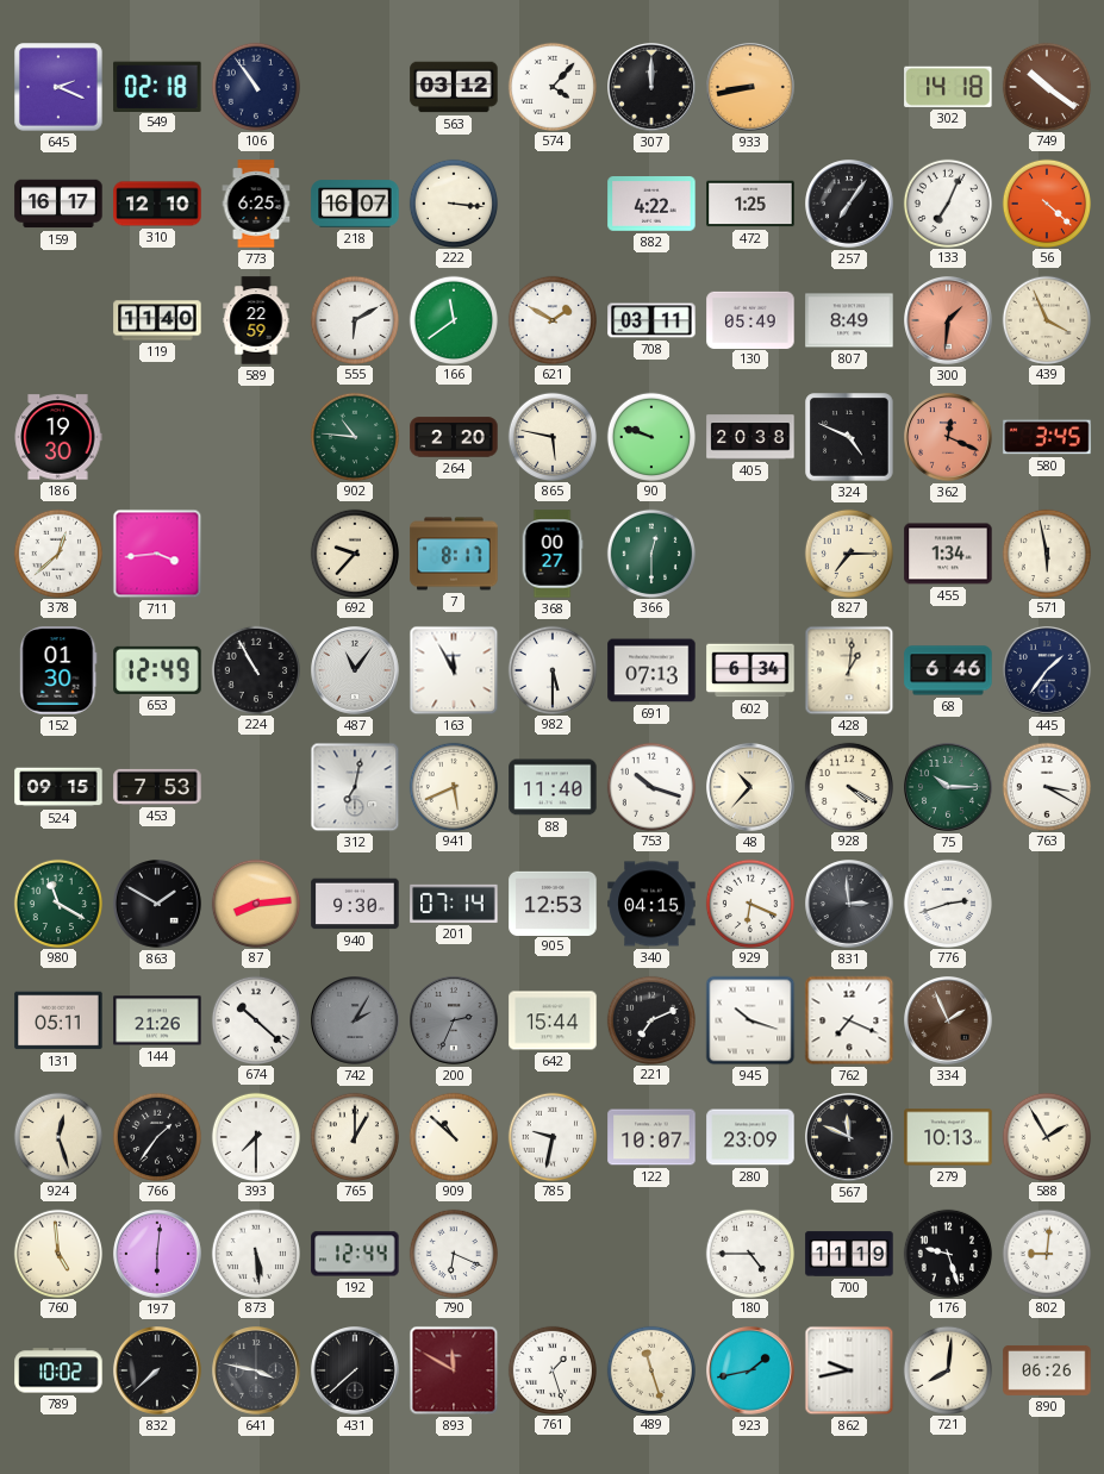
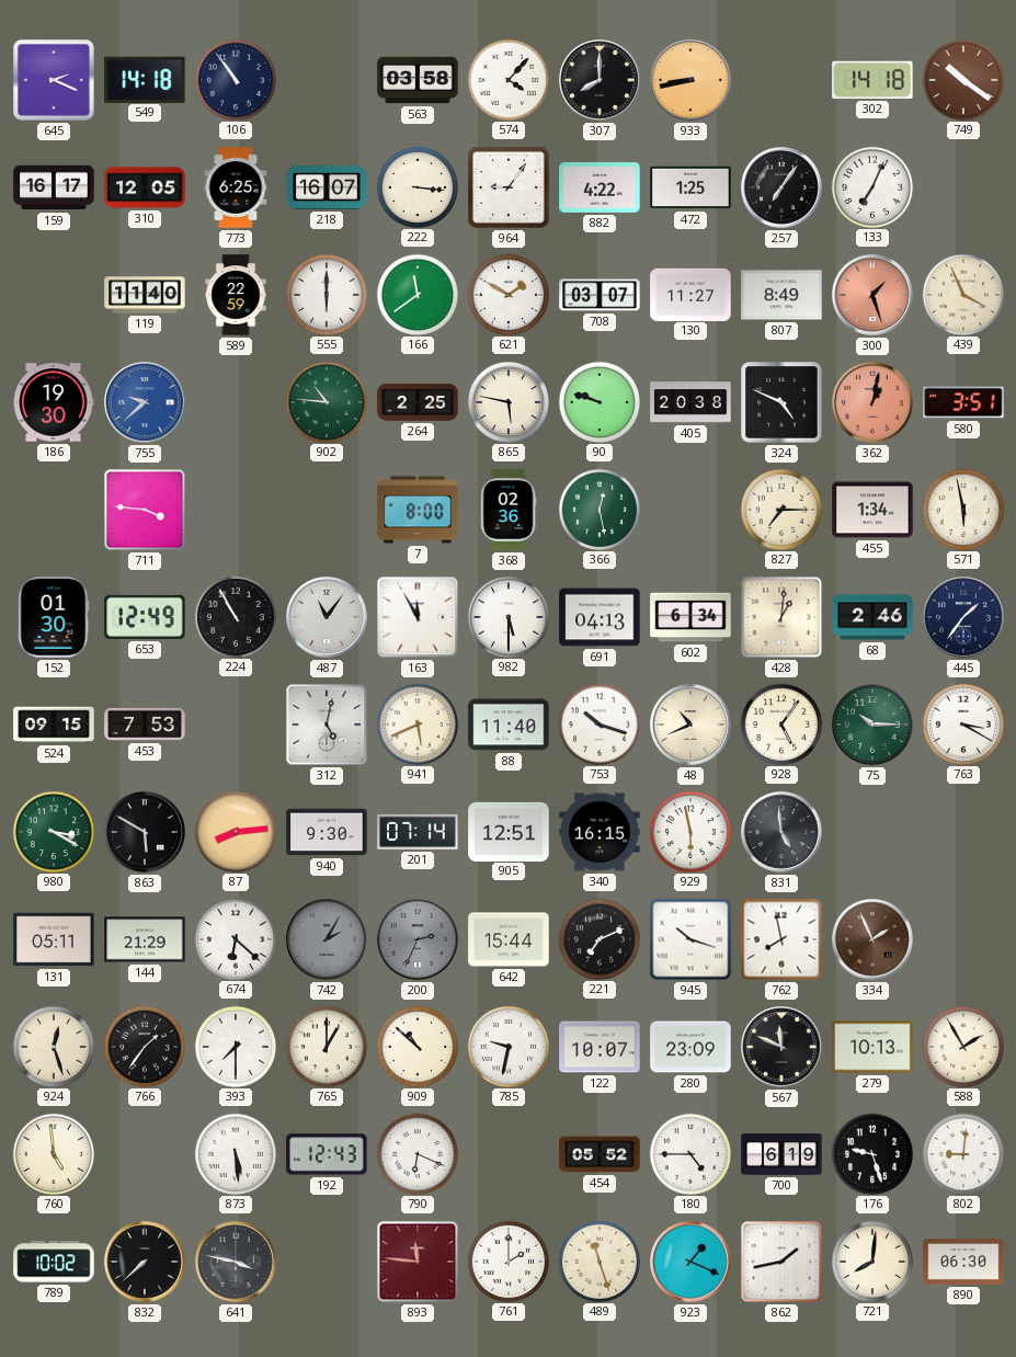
549: 02:18 -> 14:18 (145, 79)
563: 03:12 -> 03:58 (418, 80)
307: 12:00 -> 8:00 (601, 81)
310: 12:10 -> 12:05 (145, 187)
964: none -> 9:06 (509, 187)
56: 4:22 -> none (1046, 202)
555: 6:10 -> 6:00 (326, 294)
708: 03:11 -> 03:07 (600, 295)
130: 05:49 -> 11:27 (690, 294)
300: 1:31 -> 1:27 (874, 296)
755: none -> 9:38 (146, 403)
264: 2:20 -> 2:25 (418, 402)
362: 12:19 -> 1:02 (874, 403)
580: 3:45 -> 3:51 (963, 402)
378: 12:38 -> none (57, 552)
711: 3:44 -> 3:46 (145, 510)
692: 9:37 -> none (354, 552)
7: 8:17 -> 8:00 (418, 510)
368: 00:27 -> 02:36 (509, 510)
366: 12:30 -> 12:28 (598, 509)
691: 07:13 -> 04:13 (600, 617)
68: 6:46 -> 2:46 (872, 617)
312: 7:02 -> 5:02 (327, 725)
48: 10:37 -> 10:41 (692, 726)
928: 4:20 -> 5:06 (780, 723)
980: 11:20 -> 3:20 (53, 831)
863: 1:50 -> 5:50 (146, 833)
905: 12:53 -> 12:51 (509, 831)
340: 04:15 -> 16:15 (600, 832)
929: 6:19 -> 5:58 (689, 831)
831: 2:59 -> 4:59 (783, 833)
776: 2:42 -> none (947, 902)
144: 21:26 -> 21:29 (145, 939)
674: 10:22 -> 6:22 (235, 938)
762: 7:19 -> 7:58 (781, 939)
197: 6:01 -> none (158, 1255)
192: 12:44 -> 12:43 (327, 1154)
454: none -> 05:52 (600, 1154)
700: 11:19 -> 6:19 (781, 1154)
431: 7:38 -> none (356, 1372)
893: 11:50 -> 11:46 (418, 1262)
761: 1:27 -> 2:00 (507, 1261)
923: 1:43 -> 1:19 (692, 1263)
862: 9:43 -> 1:43 (781, 1262)
890: 06:26 -> 06:30 (963, 1262)
